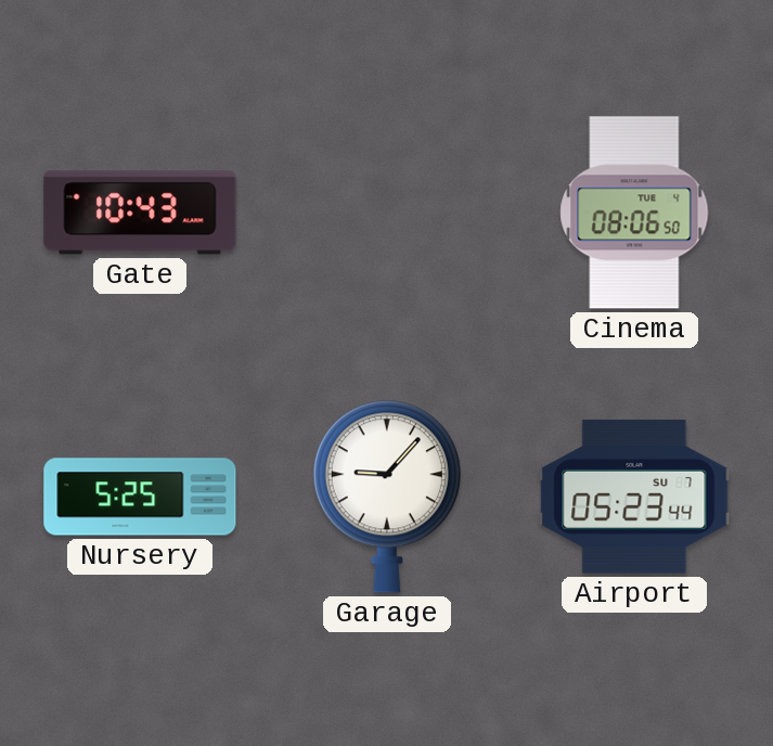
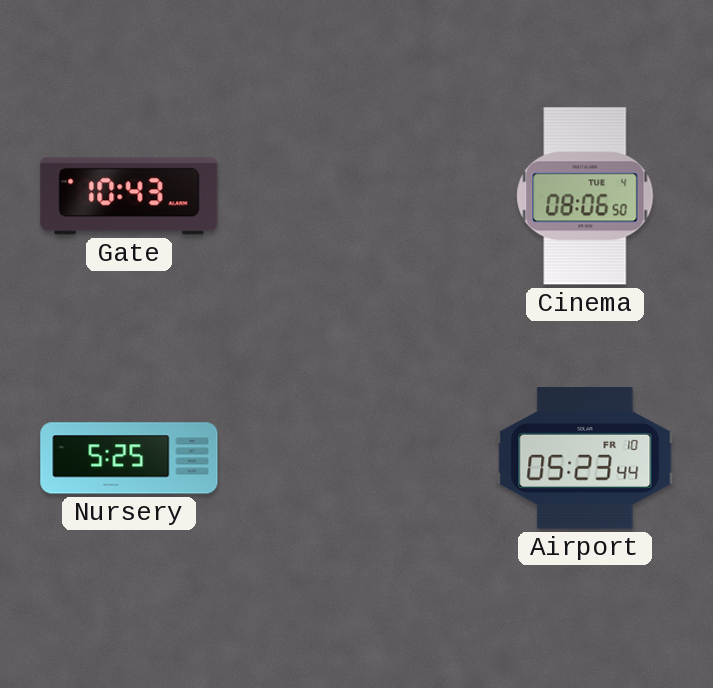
Garage: 9:07 -> none (387, 497)
Airport date: SU 7 -> FR 10 (585, 458)
